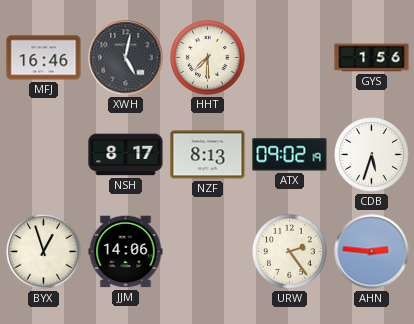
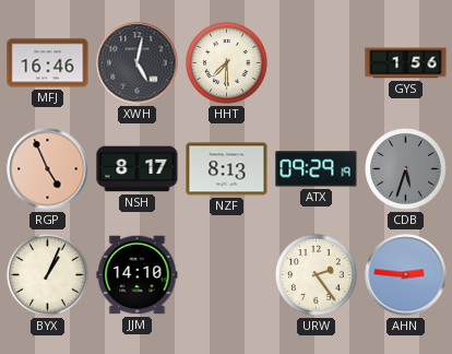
RGP: none -> 4:56 (48, 169)
ATX: 09:02 -> 09:29 (317, 169)
CDB dial: white -> grey (406, 169)
BYX: 12:57 -> 1:04 (48, 275)
JJM: 14:06 -> 14:10 (138, 275)
